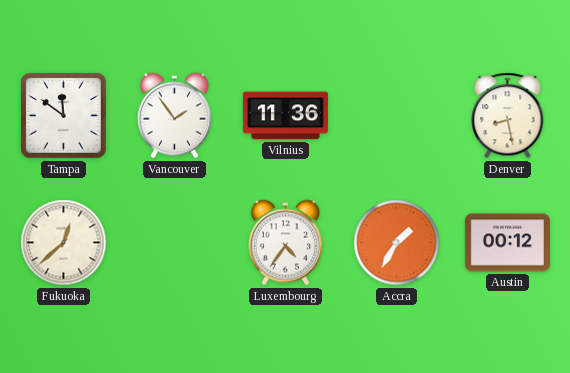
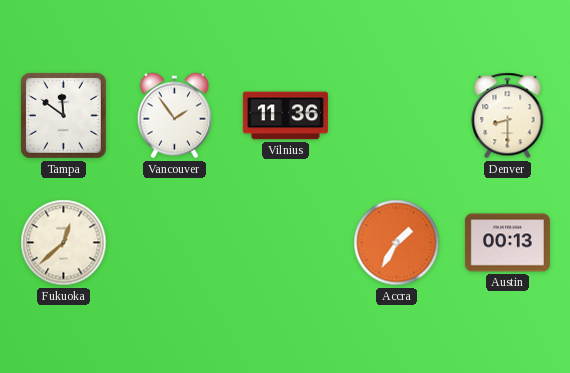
Denver: 8:28 -> 8:30 (508, 116)
Luxembourg: 4:36 -> none (285, 243)
Austin: 00:12 -> 00:13 (507, 243)
